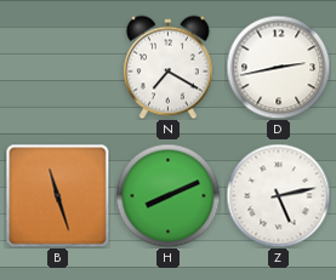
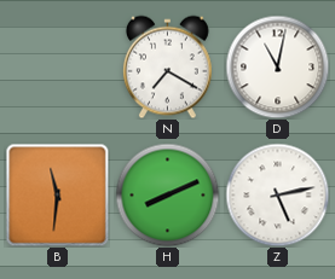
D: 2:43 -> 11:02 (277, 66)
B: 11:27 -> 11:31 (57, 194)
